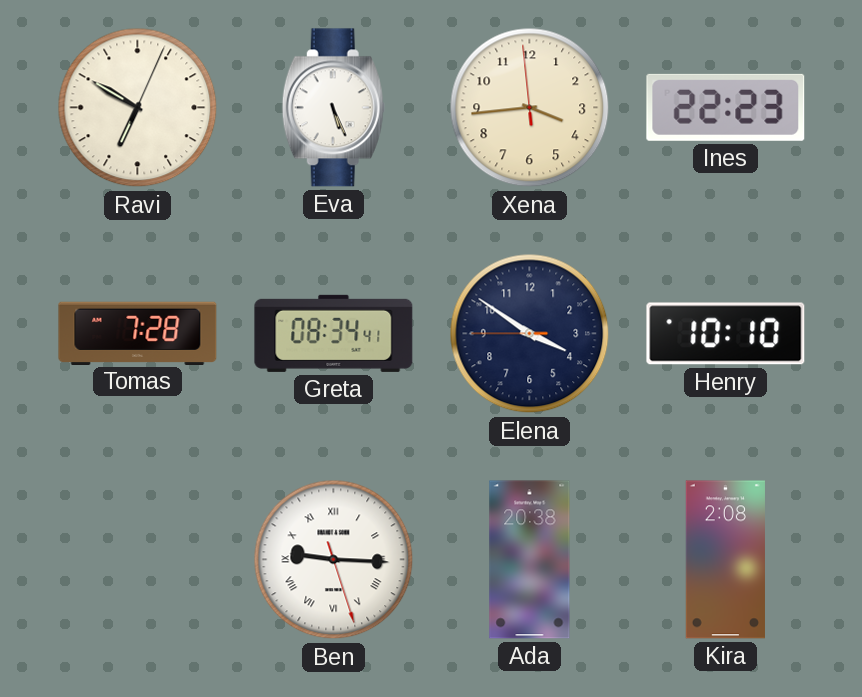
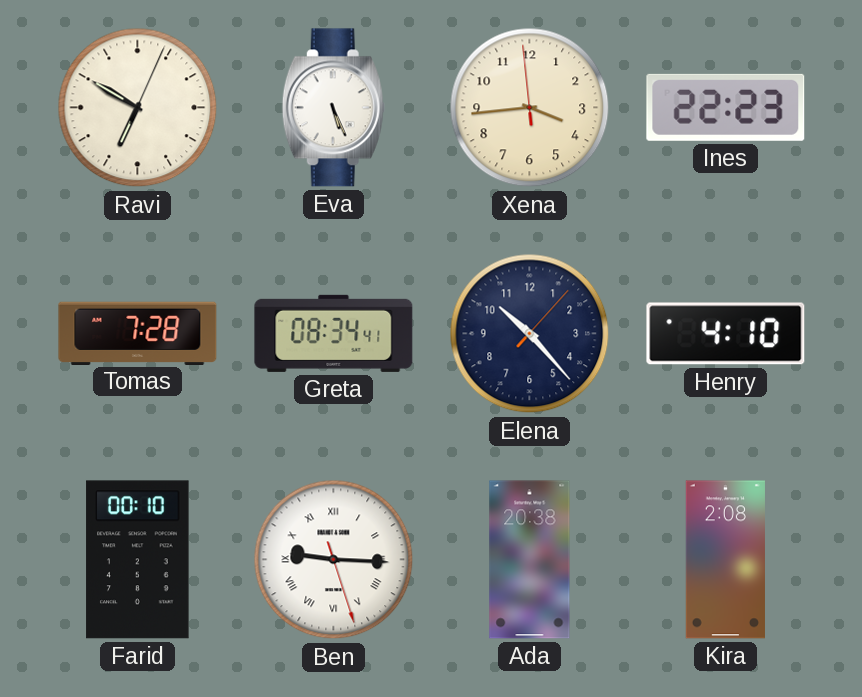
Elena: 3:50 -> 10:23 (530, 334)
Henry: 10:10 -> 4:10 (726, 334)
Farid: none -> 00:10 (138, 560)
